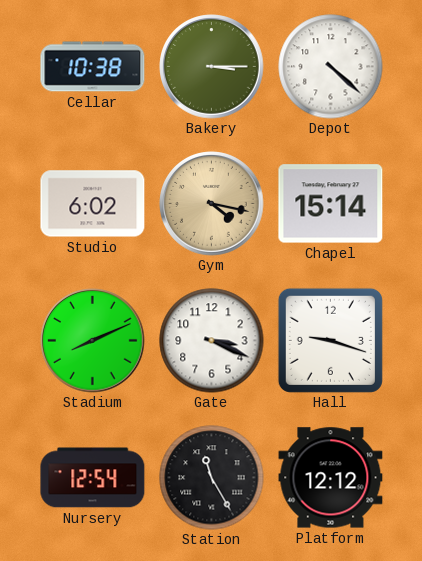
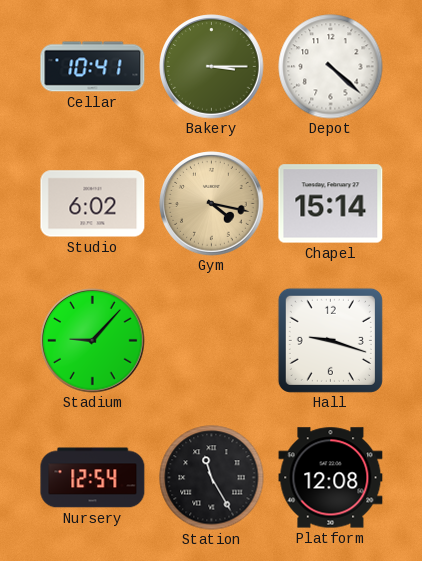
Cellar: 10:38 -> 10:41 (93, 67)
Stadium: 8:11 -> 9:07 (93, 341)
Gate: 3:19 -> none (212, 341)
Platform: 12:12 -> 12:08 (331, 478)
